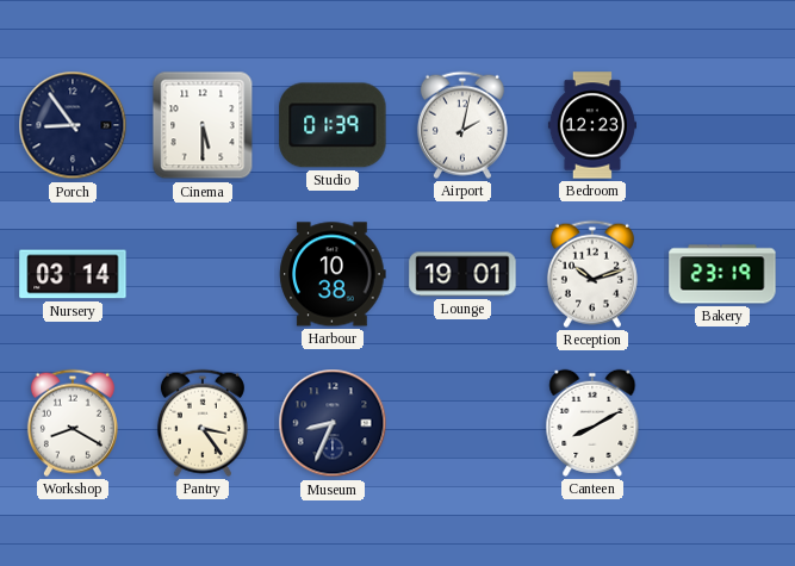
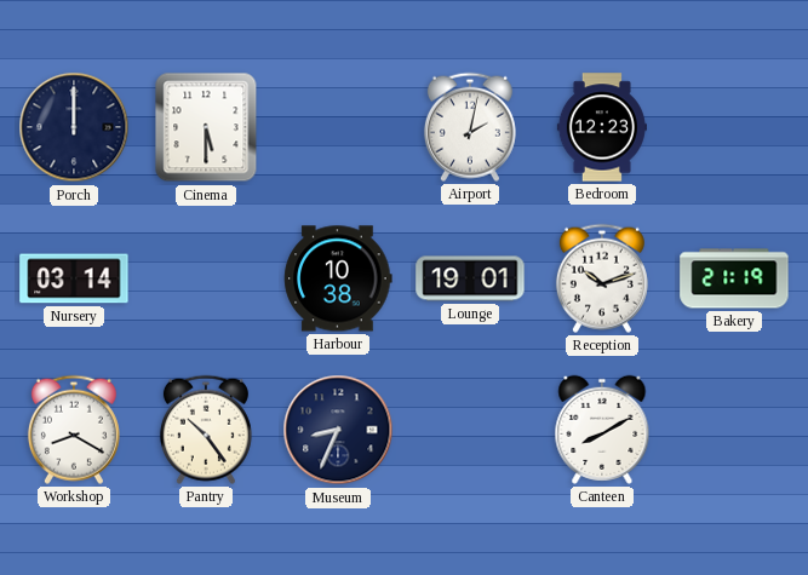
Porch: 8:54 -> 12:00 (74, 127)
Studio: 01:39 -> none (333, 125)
Bakery: 23:19 -> 21:19 (734, 278)
Pantry: 3:24 -> 10:24 (206, 430)
